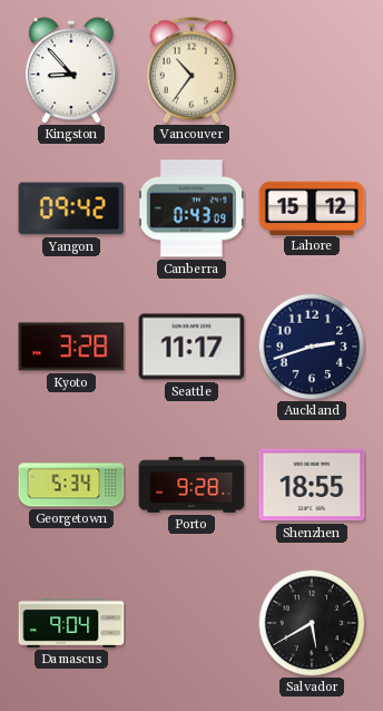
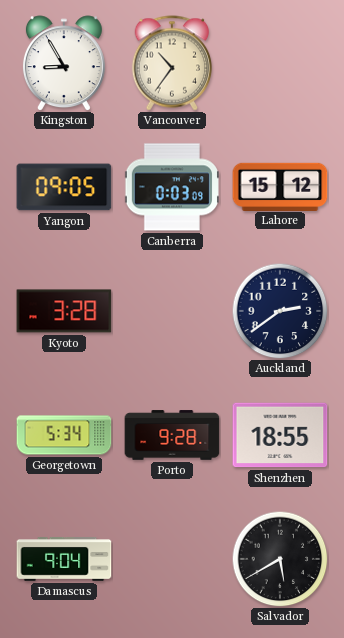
Kingston: 8:53 -> 8:55 (64, 63)
Yangon: 09:42 -> 09:05 (64, 187)
Canberra: 0:43 -> 0:03 (172, 187)
Seattle: 11:17 -> none (191, 347)
Auckland: 2:42 -> 2:39 (280, 311)
